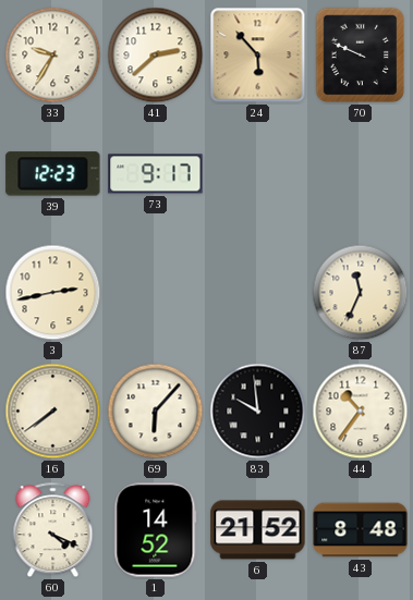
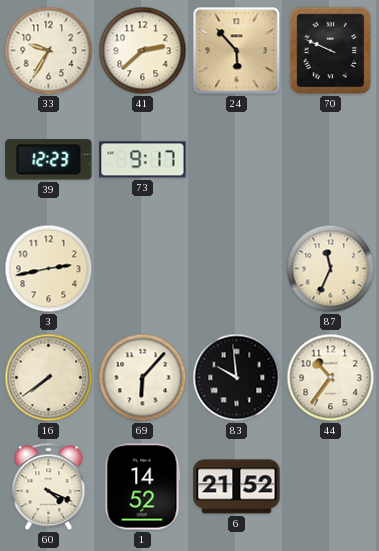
43: 8:48 -> none (361, 530)
